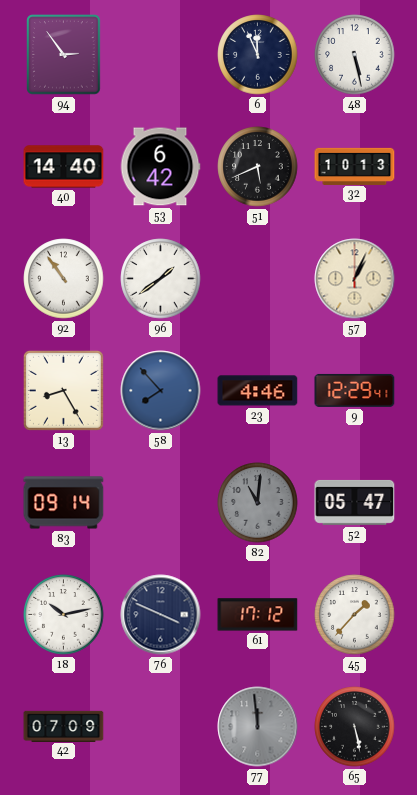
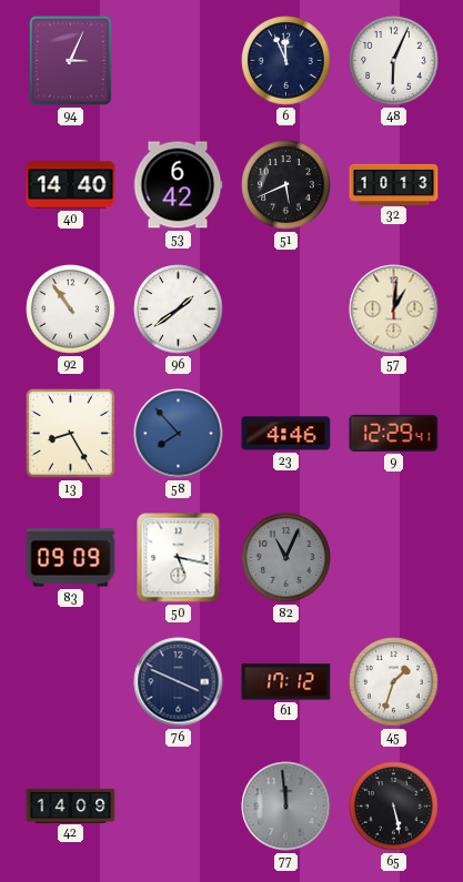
94: 2:54 -> 3:04 (71, 61)
48: 5:28 -> 6:04 (394, 61)
57: 1:04 -> 1:01 (394, 310)
83: 09:14 -> 09:09 (71, 558)
50: none -> 5:17 (179, 558)
82: 11:01 -> 11:04 (286, 558)
52: 05:47 -> none (355, 502)
18: 10:13 -> none (64, 615)
45: 1:37 -> 1:33 (394, 682)
42: 07:09 -> 14:09 (71, 805)
